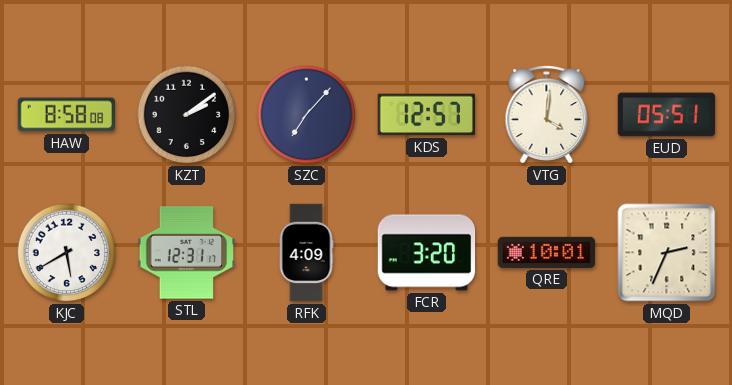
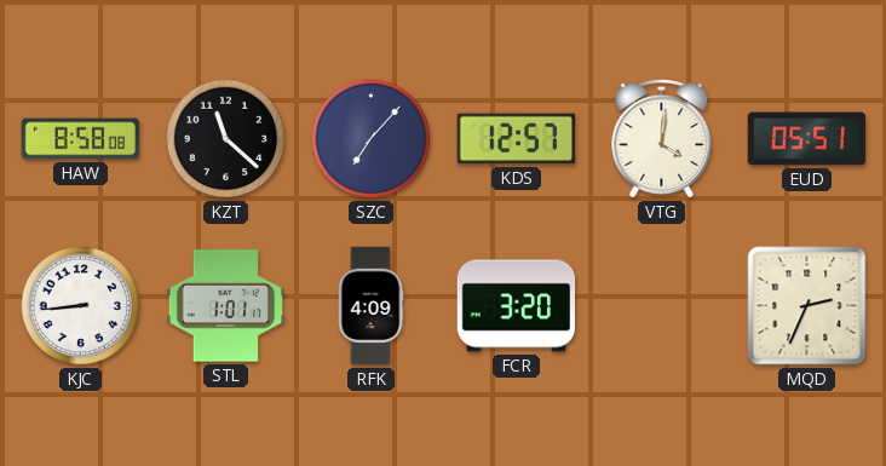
KZT: 2:09 -> 11:22 (226, 139)
KJC: 5:40 -> 8:44 (81, 306)
STL: 12:31 -> 1:01 (226, 306)
QRE: 10:01 -> none (547, 252)
